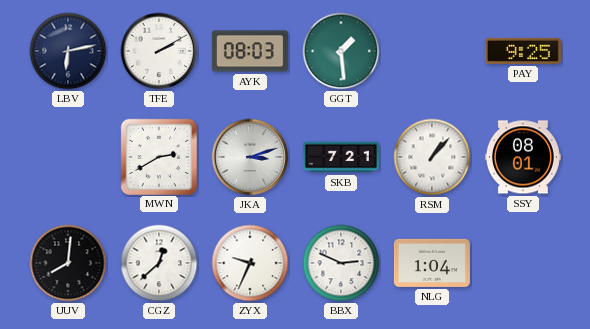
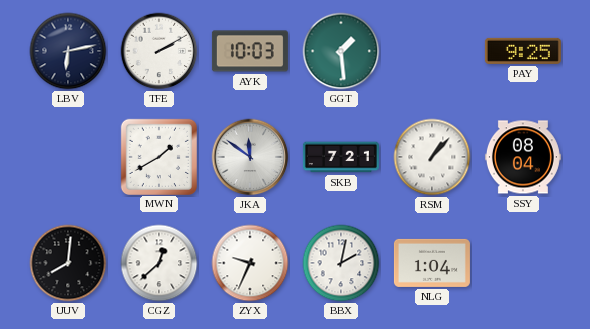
AYK: 08:03 -> 10:03 (250, 51)
MWN: 2:40 -> 1:40 (158, 156)
JKA: 3:12 -> 11:51 (250, 157)
SSY: 08:01 -> 08:04 (523, 157)
BBX: 2:49 -> 2:02 (341, 263)
